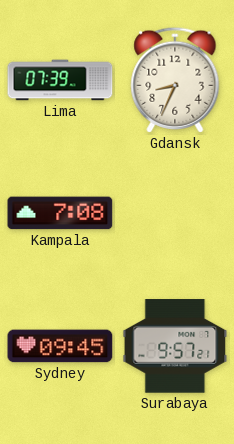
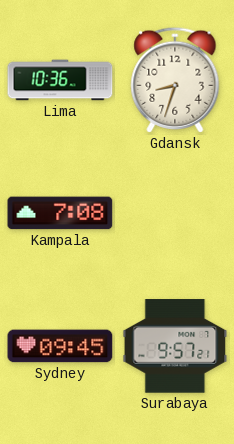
Lima: 07:39 -> 10:36 (60, 80)
Gdansk: 8:34 -> 8:33 (175, 80)
